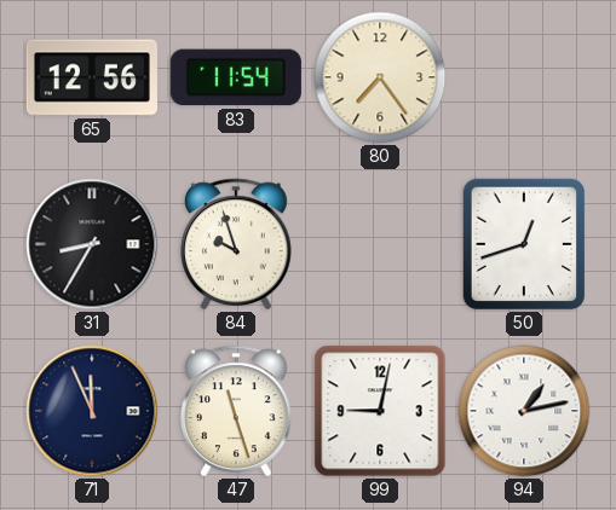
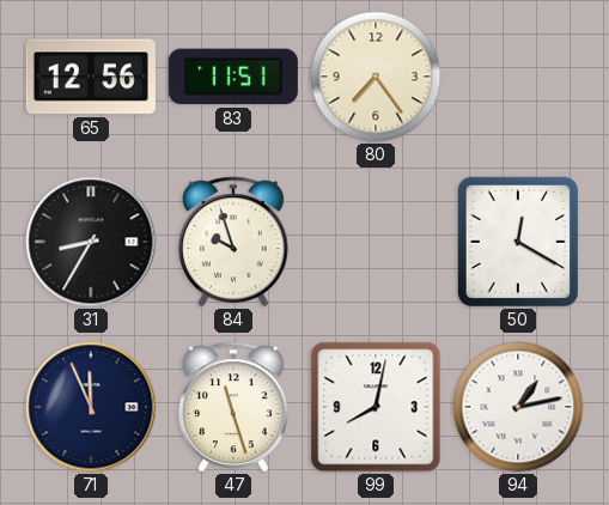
83: 11:54 -> 11:51 (233, 77)
50: 12:42 -> 12:20 (518, 242)
99: 9:02 -> 8:02 (376, 407)
